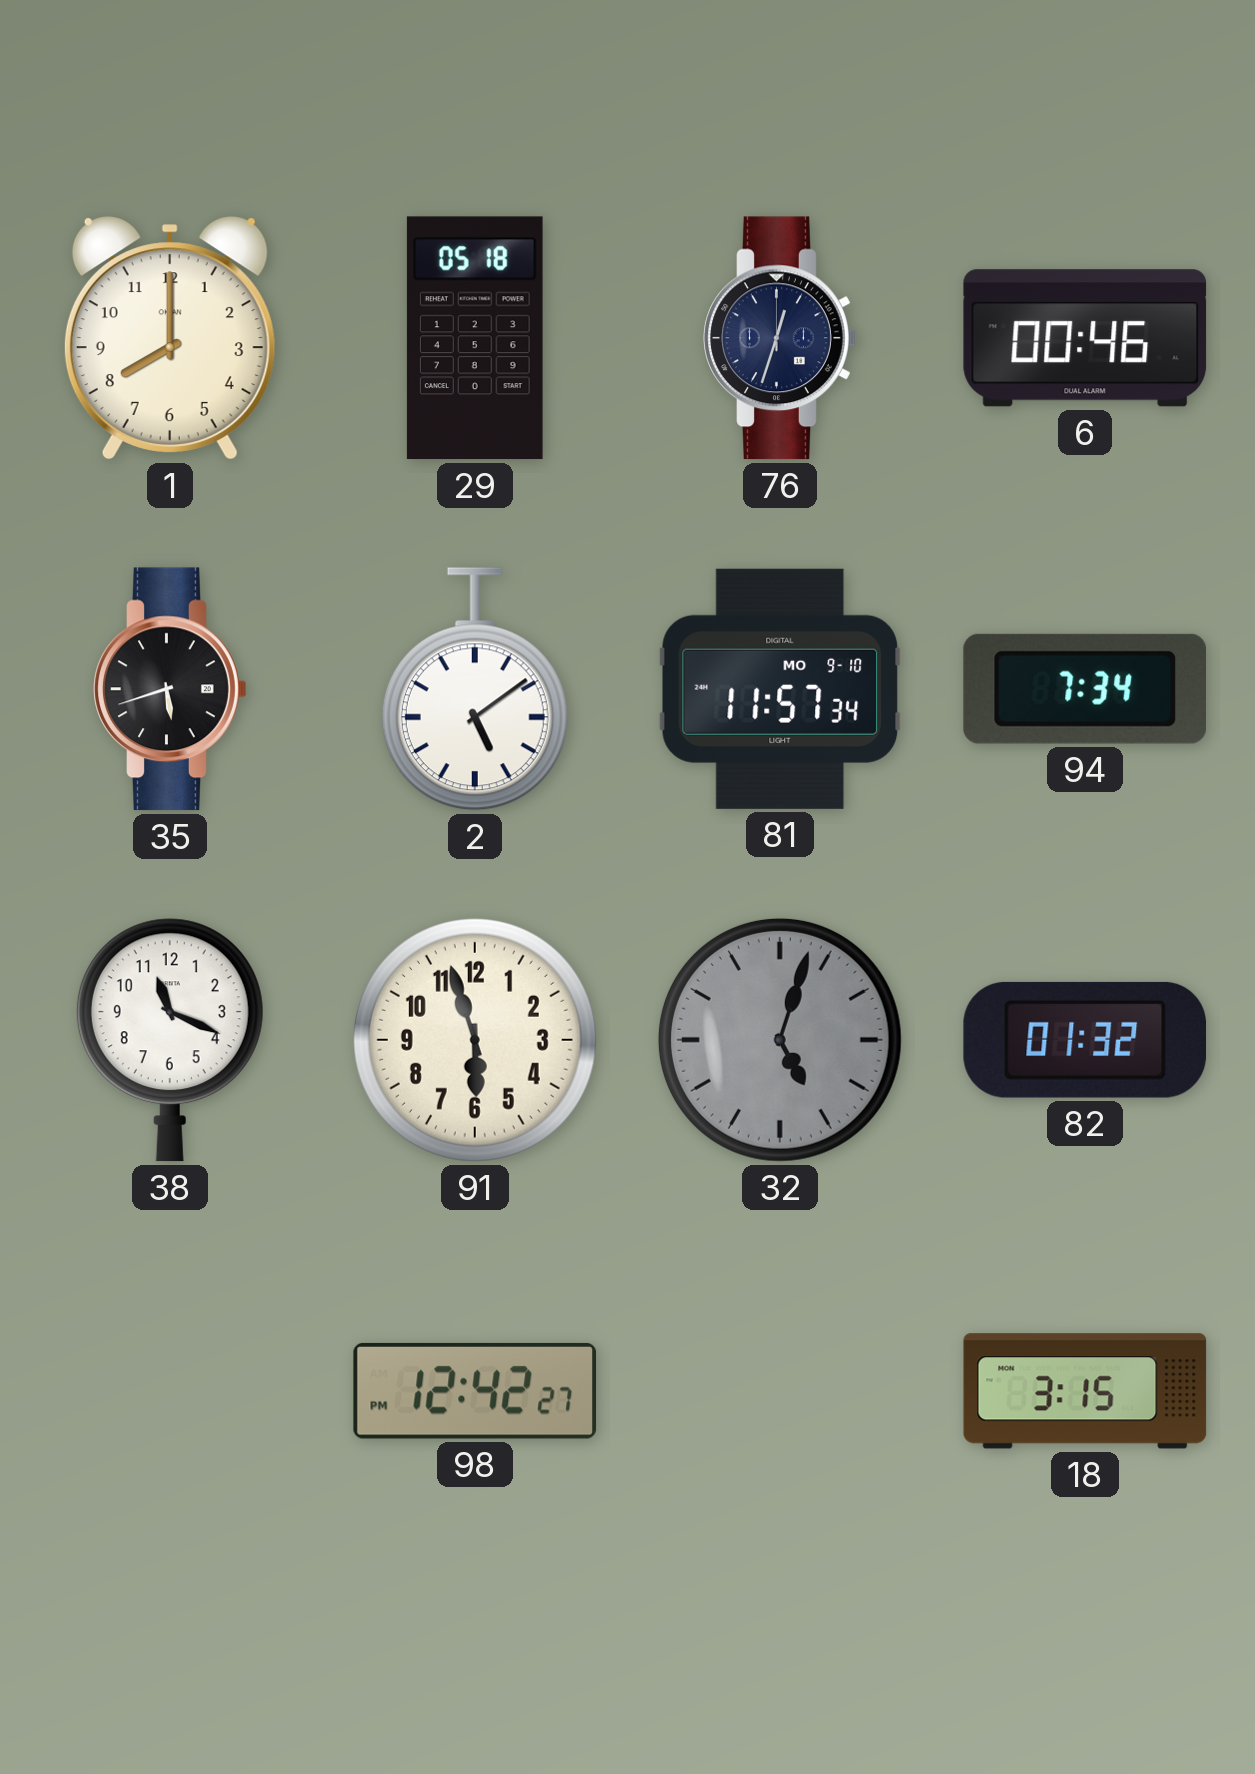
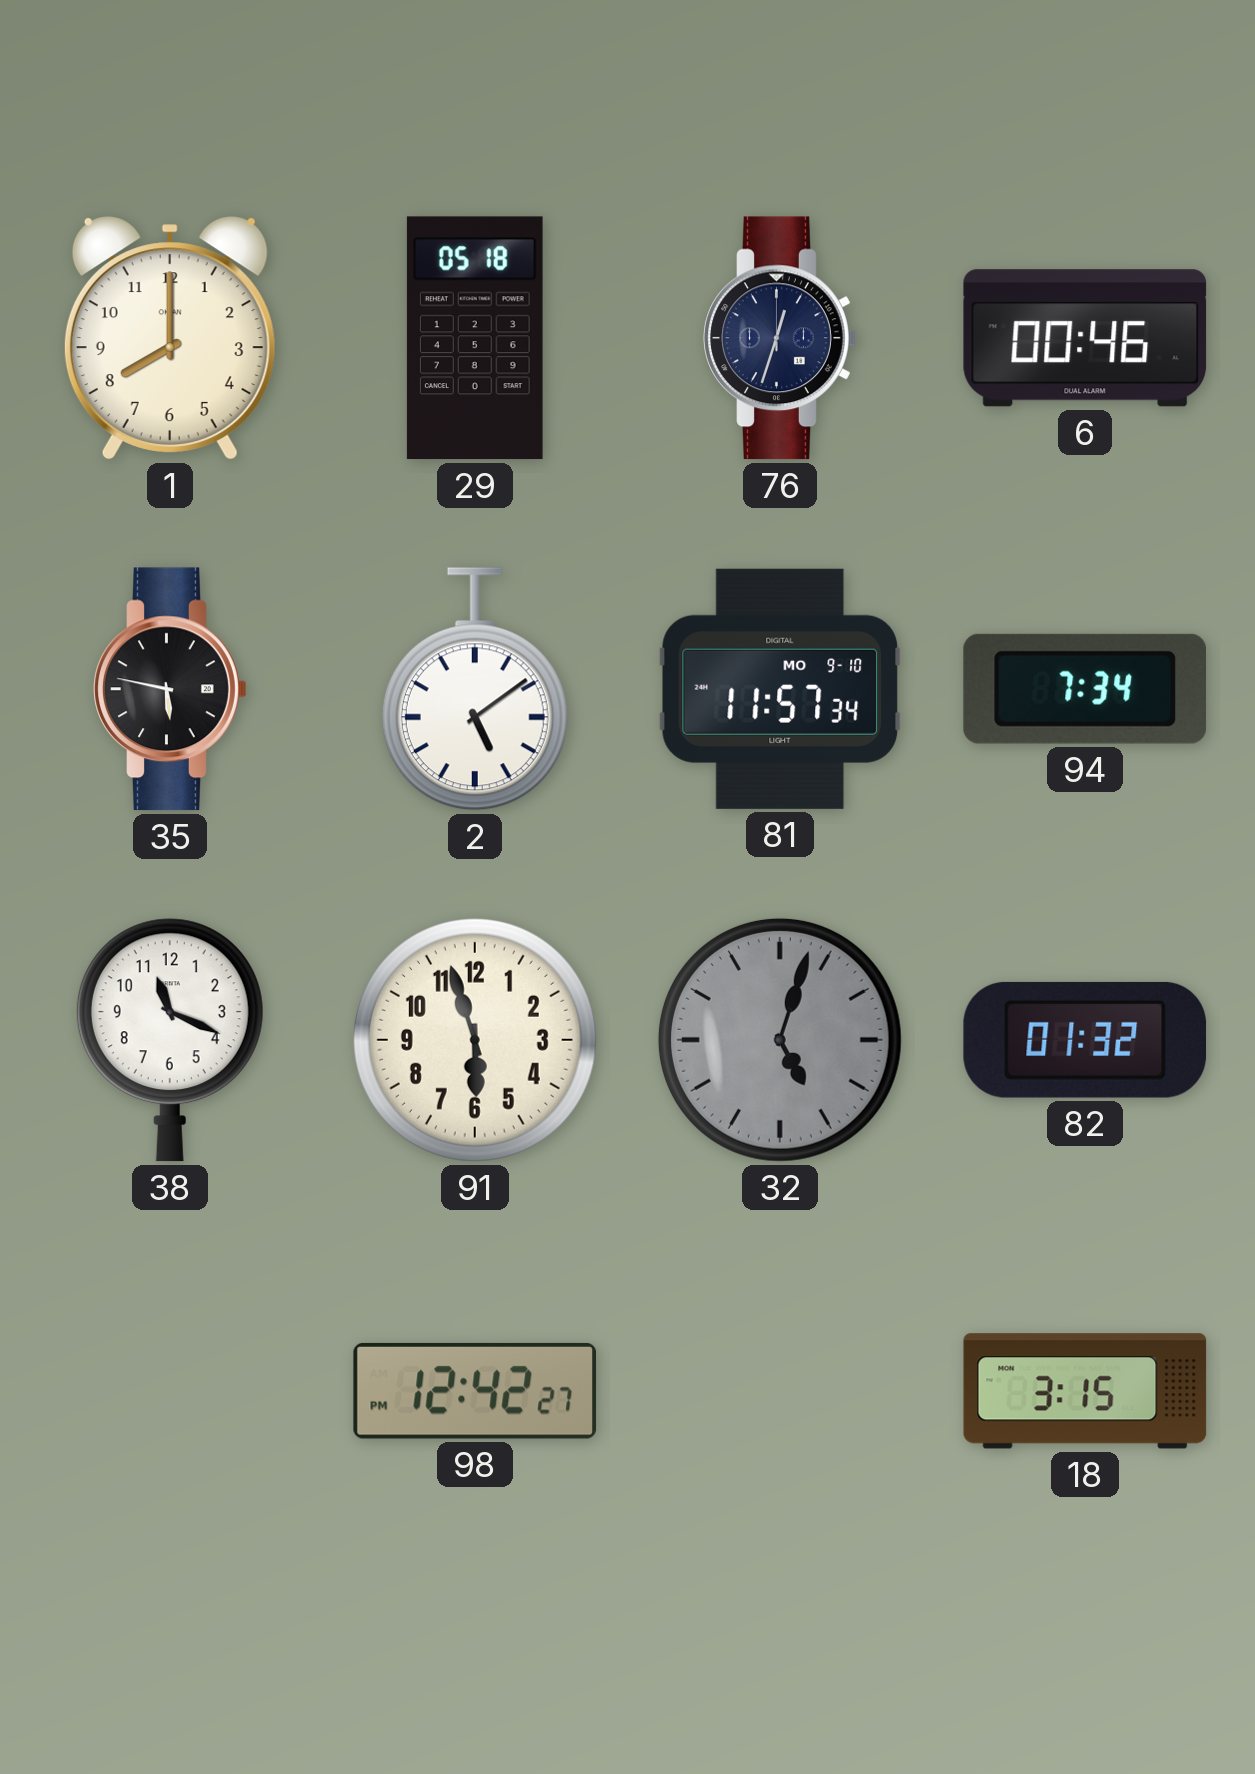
35: 5:42 -> 5:47 (170, 689)
